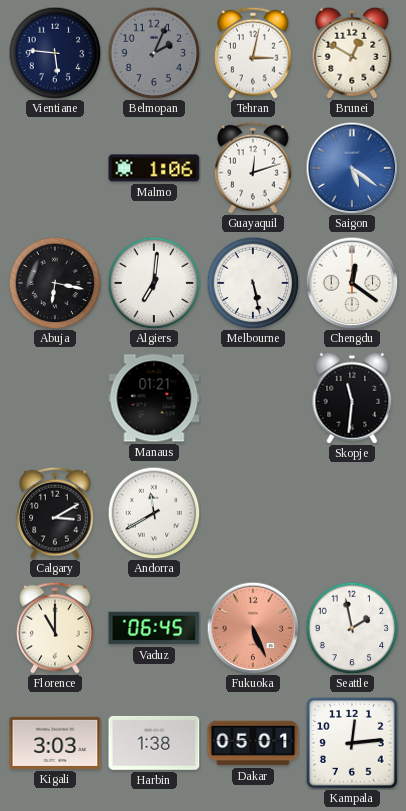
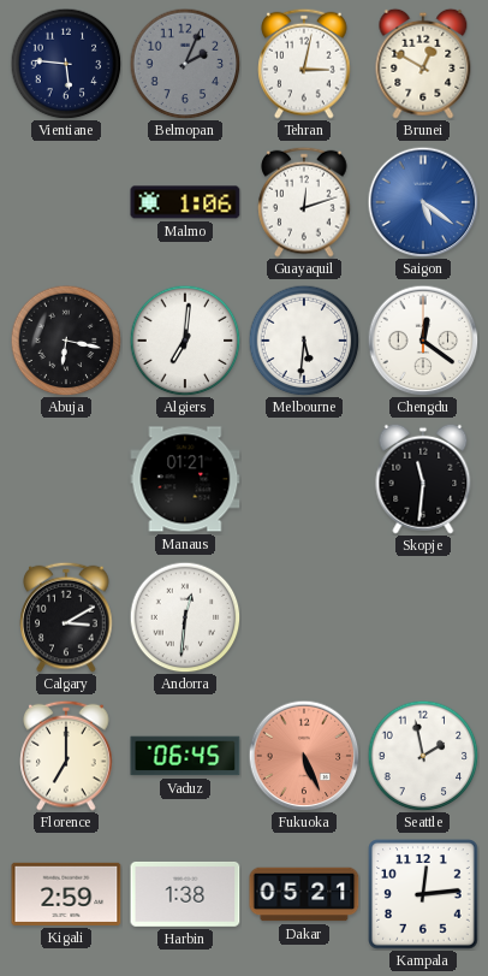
Melbourne: 5:28 -> 5:31 (304, 341)
Andorra: 11:40 -> 12:31 (185, 617)
Florence: 11:00 -> 7:00 (66, 756)
Kigali: 3:03 -> 2:59 (66, 894)
Dakar: 05:01 -> 05:21 (304, 894)
